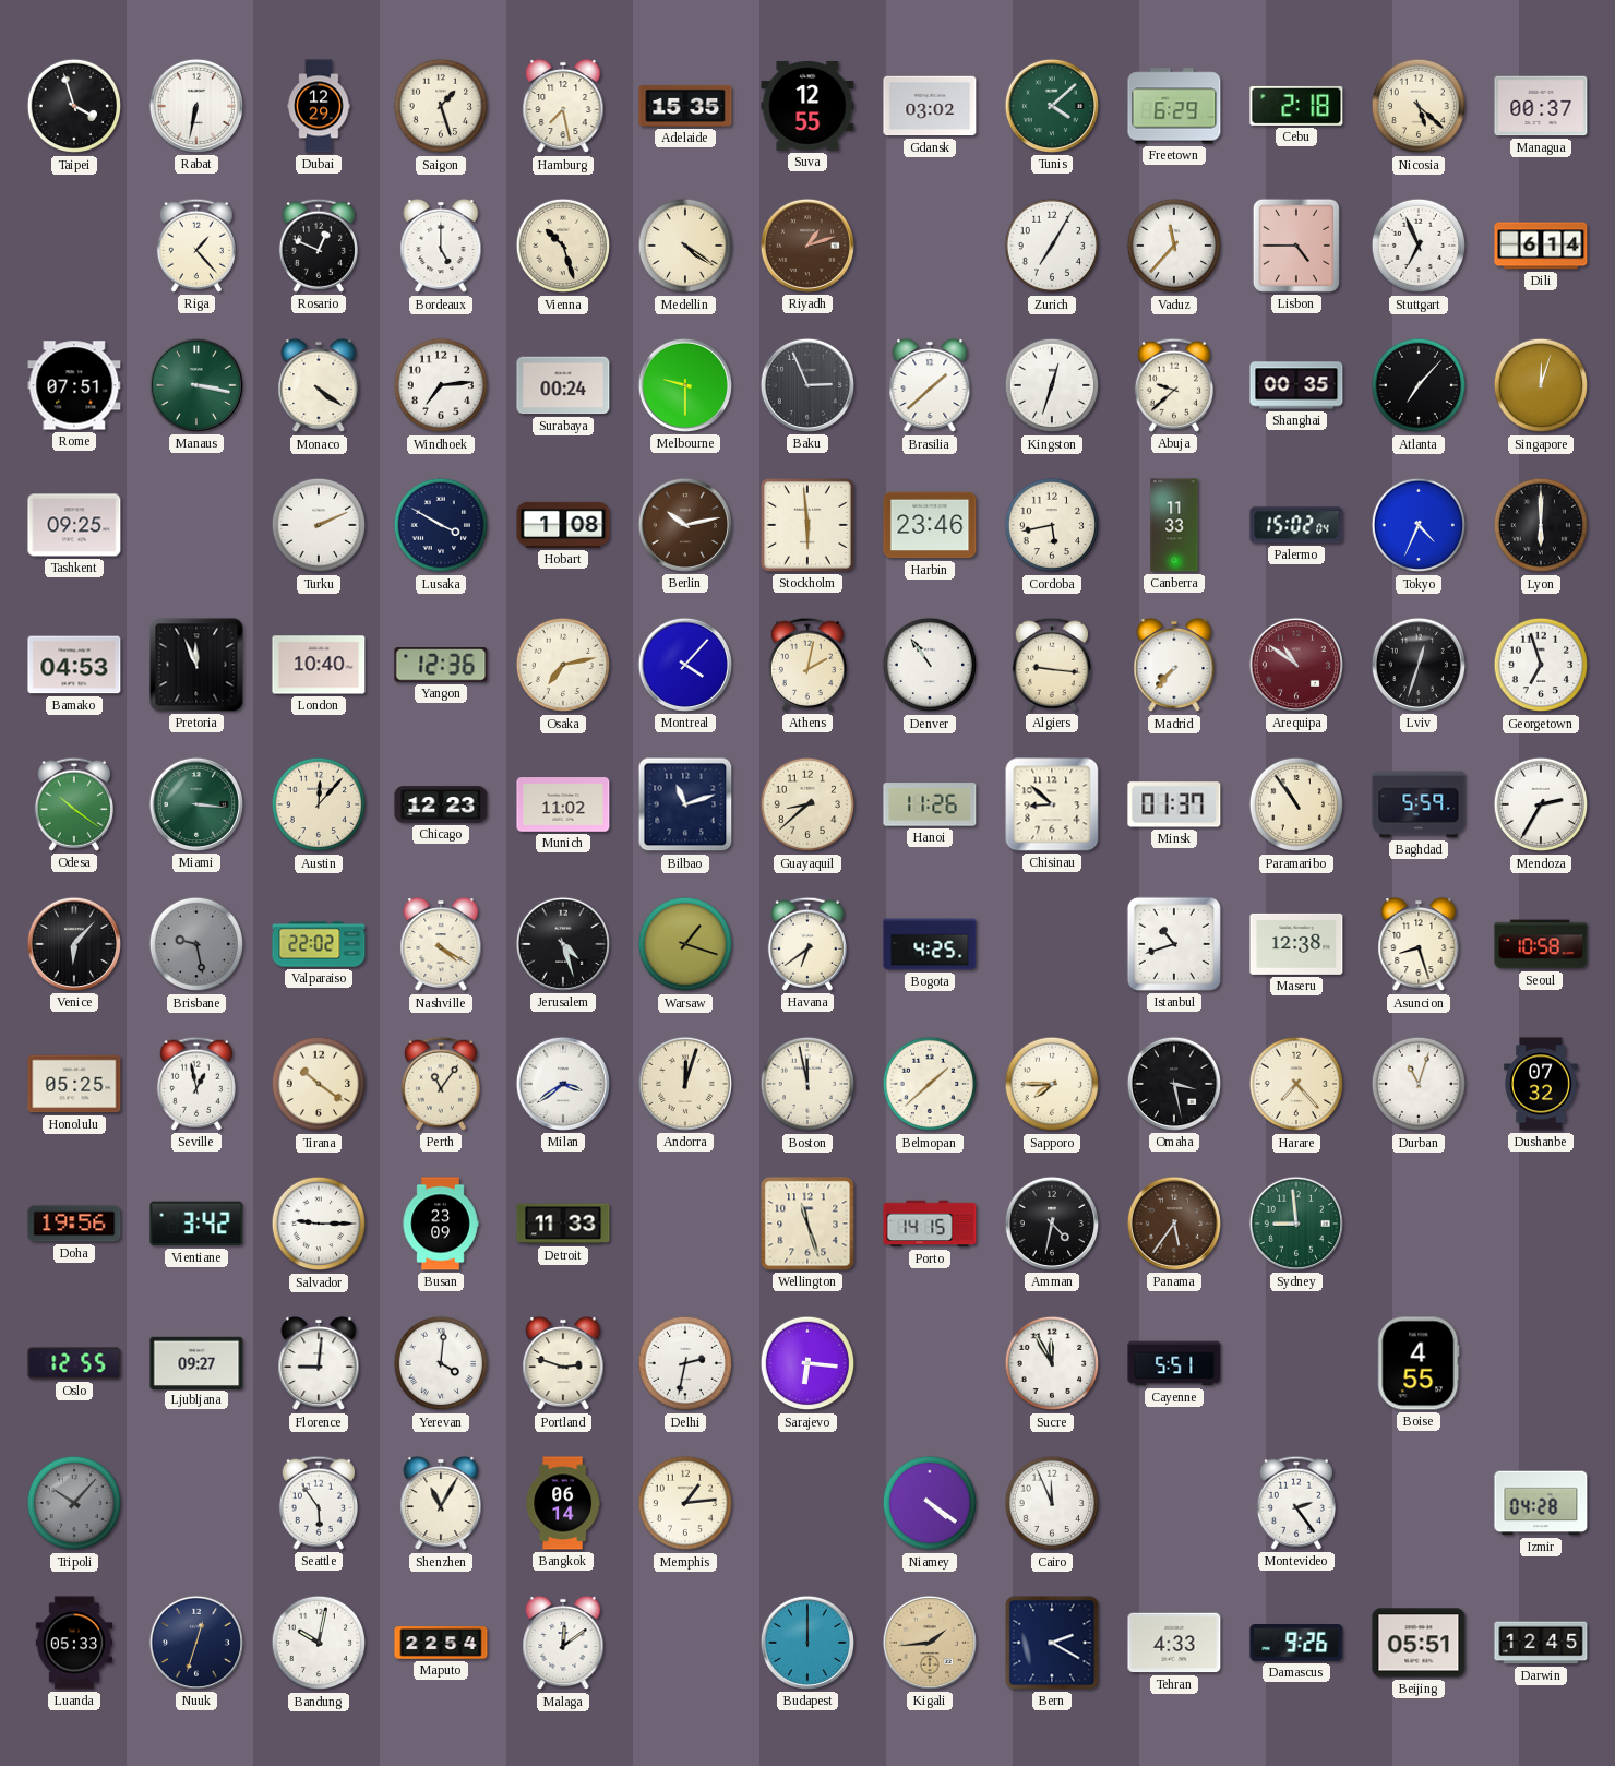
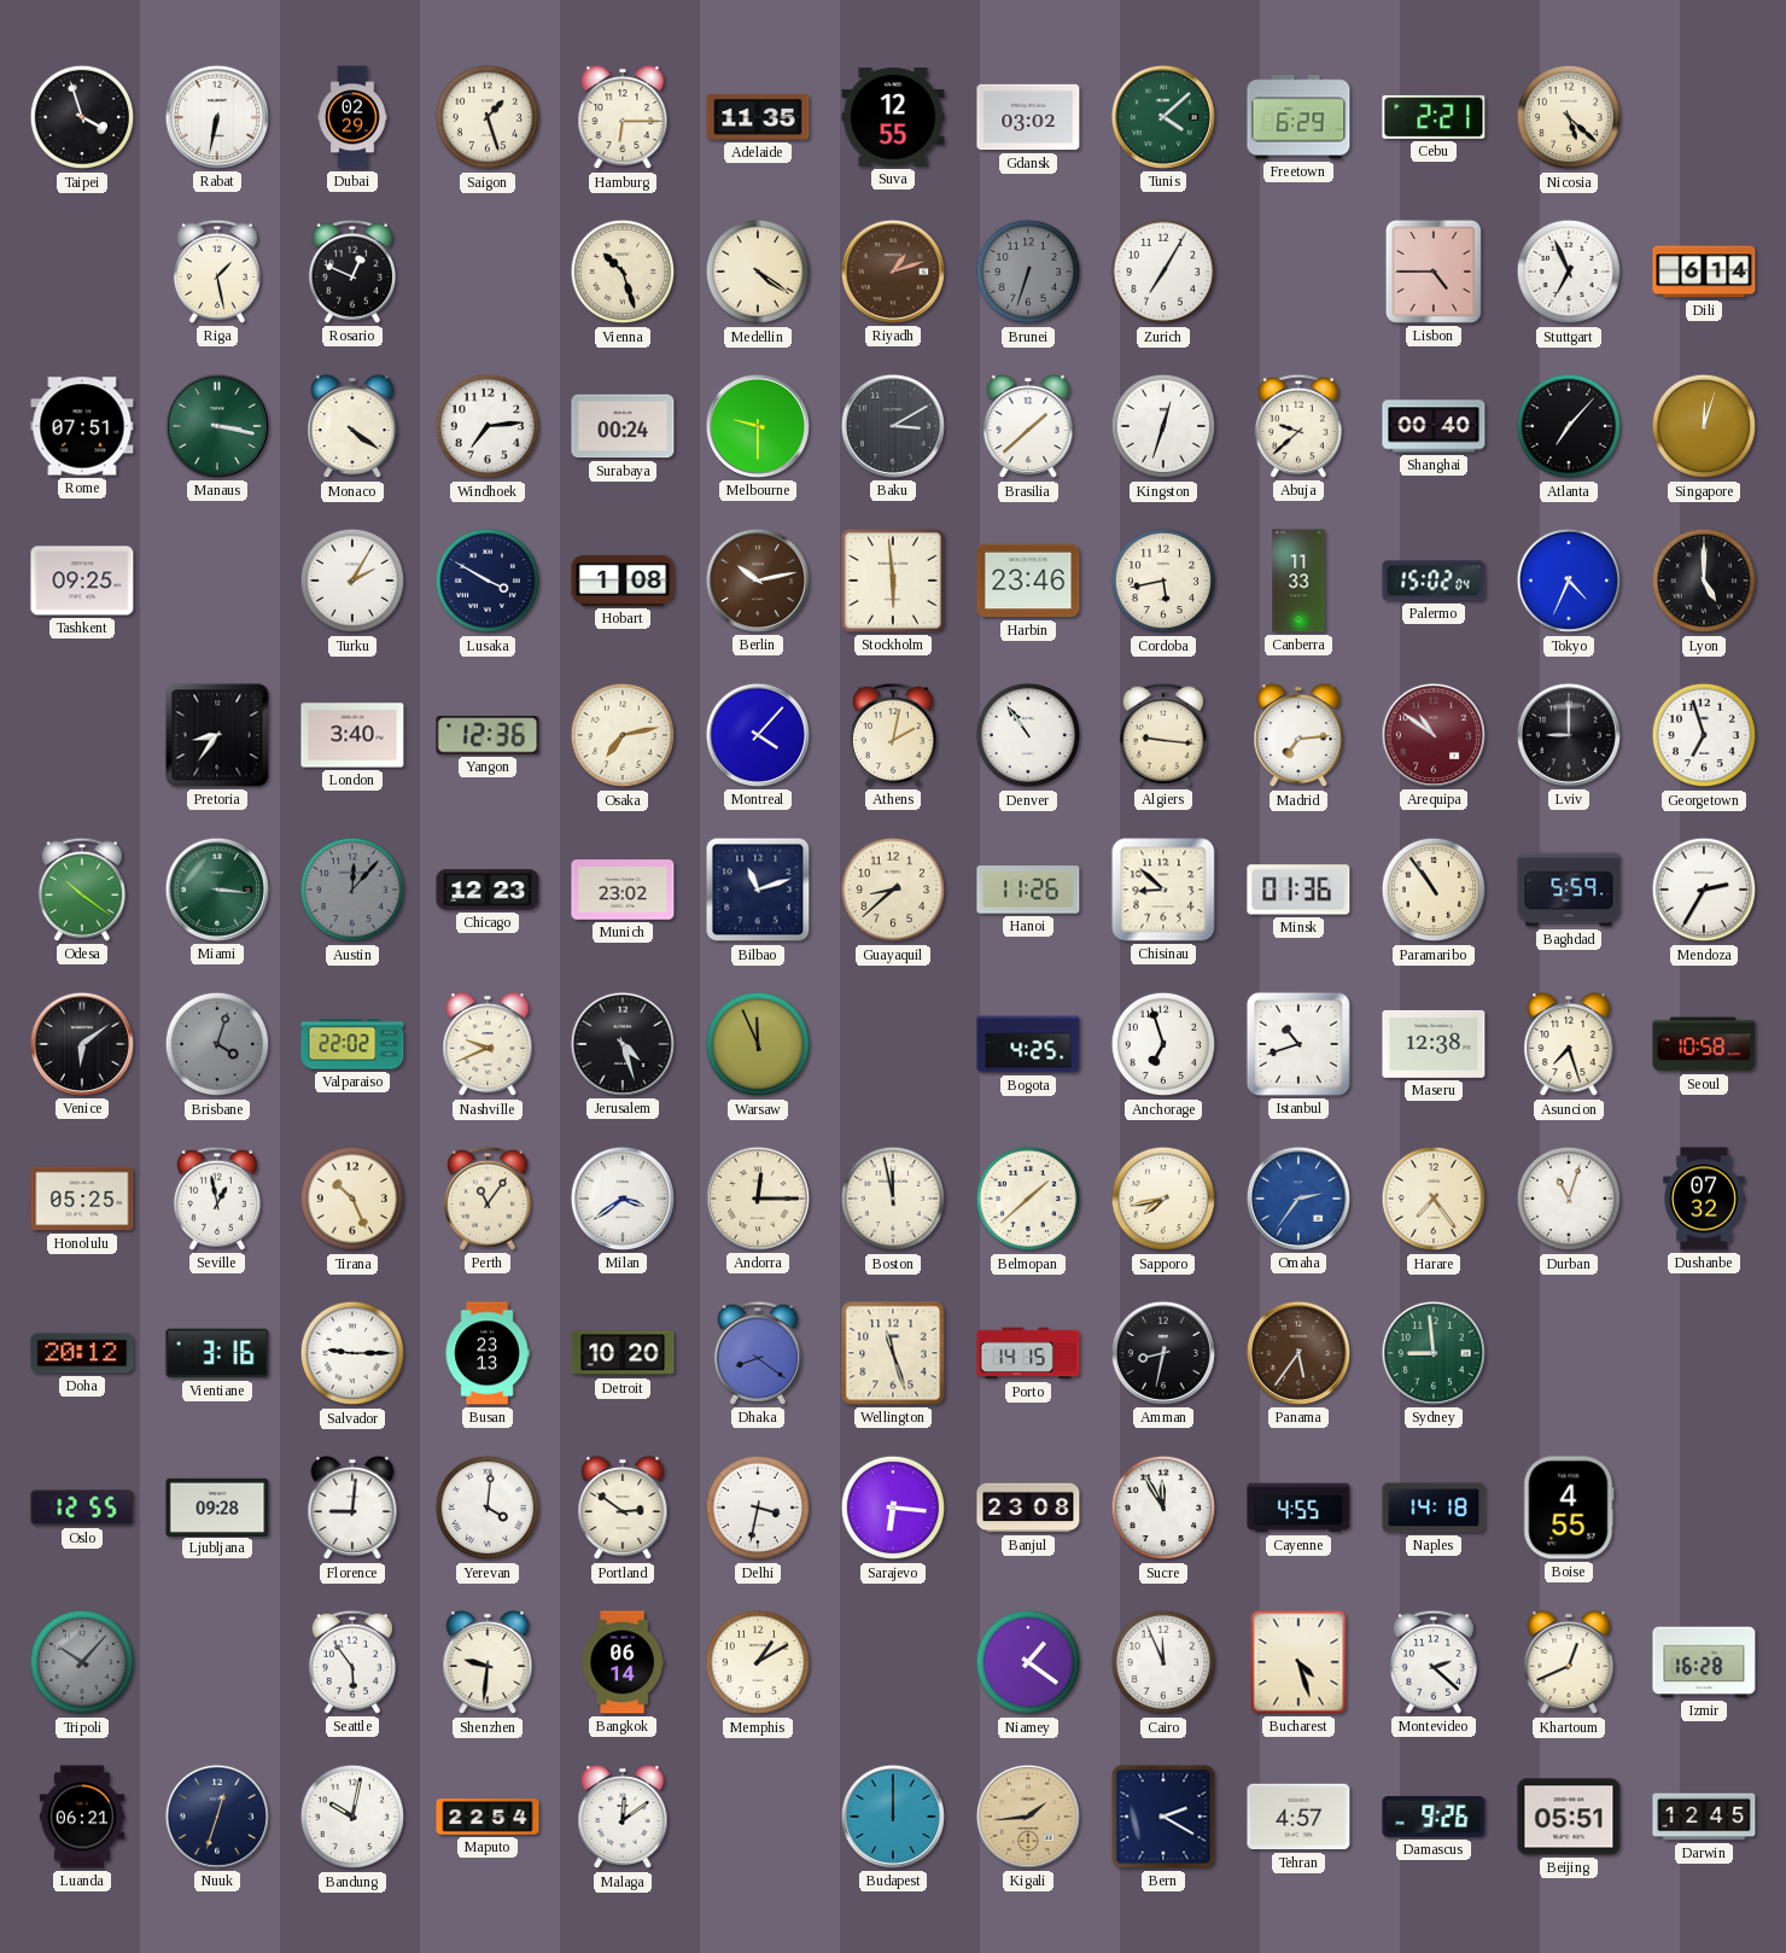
Dubai: 12:29 -> 02:29 (352, 117)
Hamburg: 7:28 -> 6:15 (623, 117)
Adelaide: 15:35 -> 11:35 (758, 117)
Cebu: 2:18 -> 2:21 (1434, 117)
Managua: 00:37 -> none (1541, 106)
Riga: 1:23 -> 1:28 (217, 272)
Bordeaux: 5:00 -> none (441, 246)
Brunei: none -> 6:33 (1028, 272)
Vaduz: 11:37 -> none (1174, 246)
Baku: 2:56 -> 3:10 (893, 426)
Shanghai: 00:35 -> 00:40 (1434, 426)
Turku: 2:11 -> 2:05 (352, 581)
Lyon: 6:00 -> 5:00 (1704, 581)
Bamako: 04:53 -> none (74, 665)
Pretoria: 11:56 -> 8:36 (217, 735)
London: 10:40 -> 3:40 (352, 735)
Madrid: 7:37 -> 7:14 (1298, 735)
Lviv: 12:33 -> 9:00 (1569, 735)
Austin dial: cream -> grey (352, 890)
Munich: 11:02 -> 23:02 (623, 890)
Minsk: 01:37 -> 01:36 (1298, 890)
Venice: 6:07 -> 6:09 (82, 1044)
Brisbane: 9:28 -> 4:03 (217, 1044)
Nashville: 4:20 -> 9:41 (488, 1044)
Warsaw: 1:18 -> 11:56 (758, 1044)
Havana: 6:39 -> none (807, 944)
Anchorage: none -> 6:57 (1163, 1044)
Asuncion: 8:27 -> 7:27 (1569, 1044)
Tirana: 10:21 -> 10:26 (352, 1199)
Andorra: 12:03 -> 12:15 (758, 1199)
Sapporo: 7:45 -> 7:43 (1163, 1199)
Omaha: 3:28 -> 2:36 (1298, 1199)
Omaha dial: black -> blue (1298, 1199)
Harare: 7:23 -> 7:24 (1434, 1199)
Doha: 19:56 -> 20:12 (82, 1353)
Vientiane: 3:42 -> 3:16 (217, 1353)
Busan: 23:09 -> 23:13 (488, 1353)
Detroit: 11:33 -> 10:20 (623, 1353)
Dhaka: none -> 8:21 (758, 1353)
Amman: 4:32 -> 8:32 (1163, 1353)
Ljubljana: 09:27 -> 09:28 (217, 1506)
Portland: 2:48 -> 2:51 (623, 1508)
Delhi: 2:32 -> 3:32 (758, 1508)
Banjul: none -> 23:08 (1028, 1508)
Cayenne: 5:51 -> 4:55 (1298, 1508)
Naples: none -> 14:18 (1434, 1508)
Shenzhen: 11:05 -> 9:31 (488, 1662)
Memphis: 1:14 -> 1:10 (758, 1662)
Niamey: 4:21 -> 1:21 (1028, 1662)
Bucharest: none -> 4:27 (1298, 1662)
Montevideo: 2:24 -> 2:22 (1434, 1662)
Khartoum: none -> 12:41 (1569, 1662)
Izmir: 04:28 -> 16:28 (1704, 1662)
Luanda: 05:33 -> 06:21 (82, 1817)
Tehran: 4:33 -> 4:57 (1298, 1817)
